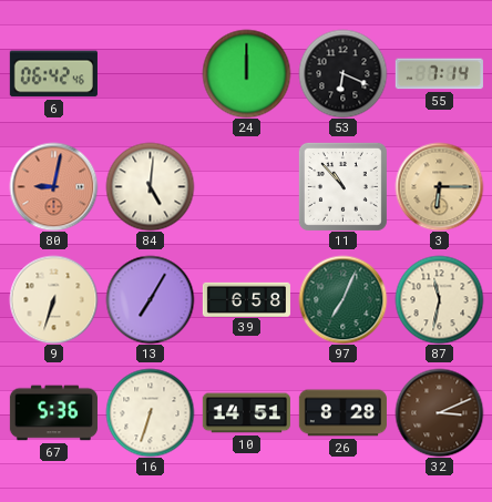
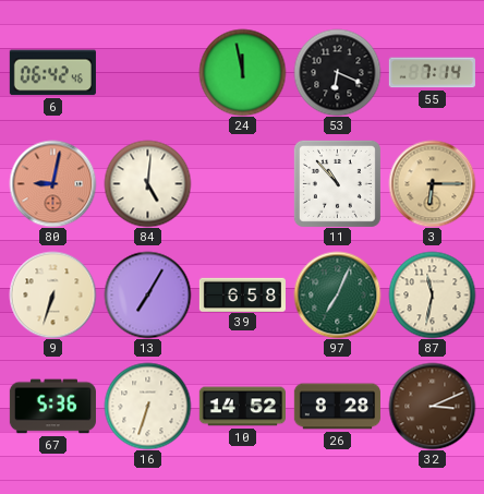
24: 12:00 -> 11:58 (242, 72)
10: 14:51 -> 14:52 (242, 407)
